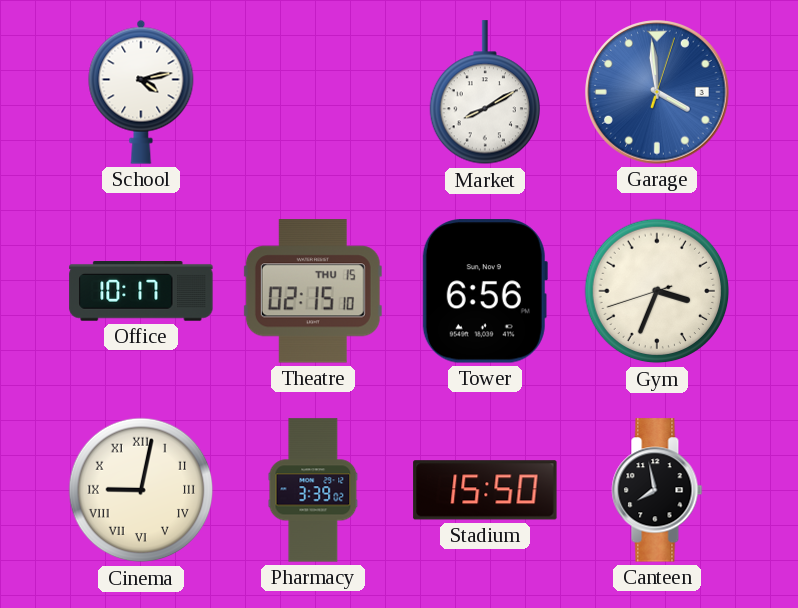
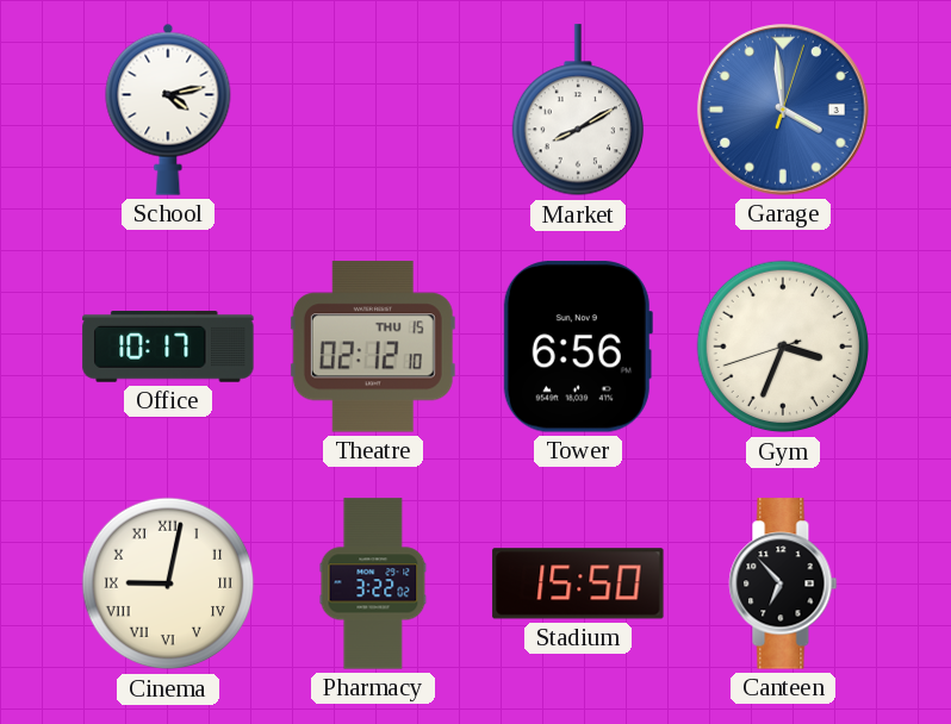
Theatre: 02:15 -> 02:12 (373, 347)
Pharmacy: 3:39 -> 3:22 (373, 583)
Canteen: 7:58 -> 6:53 (783, 583)
